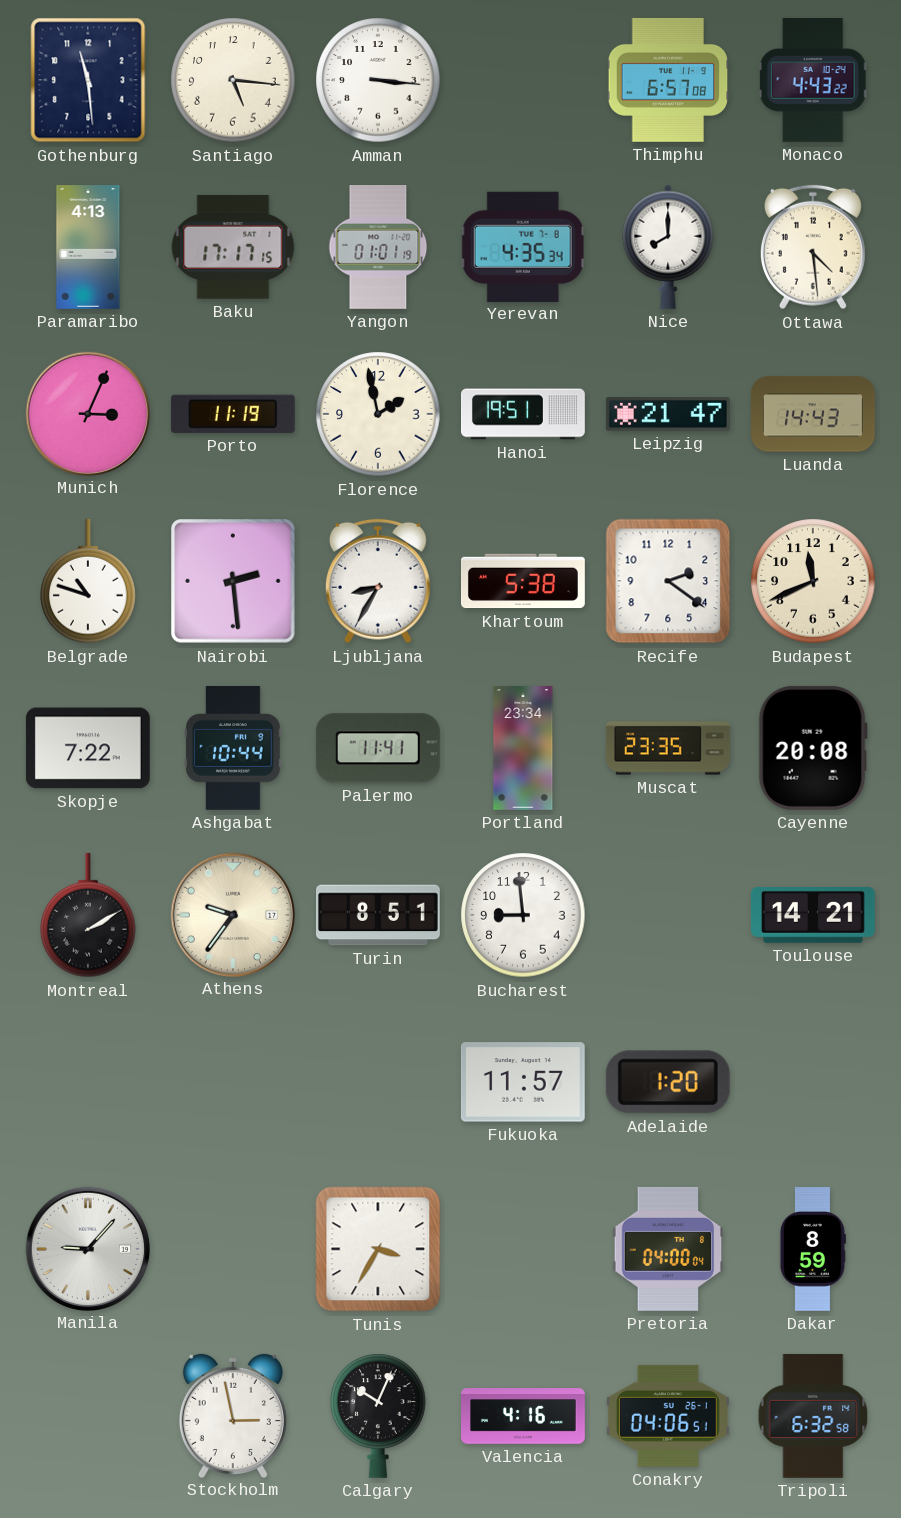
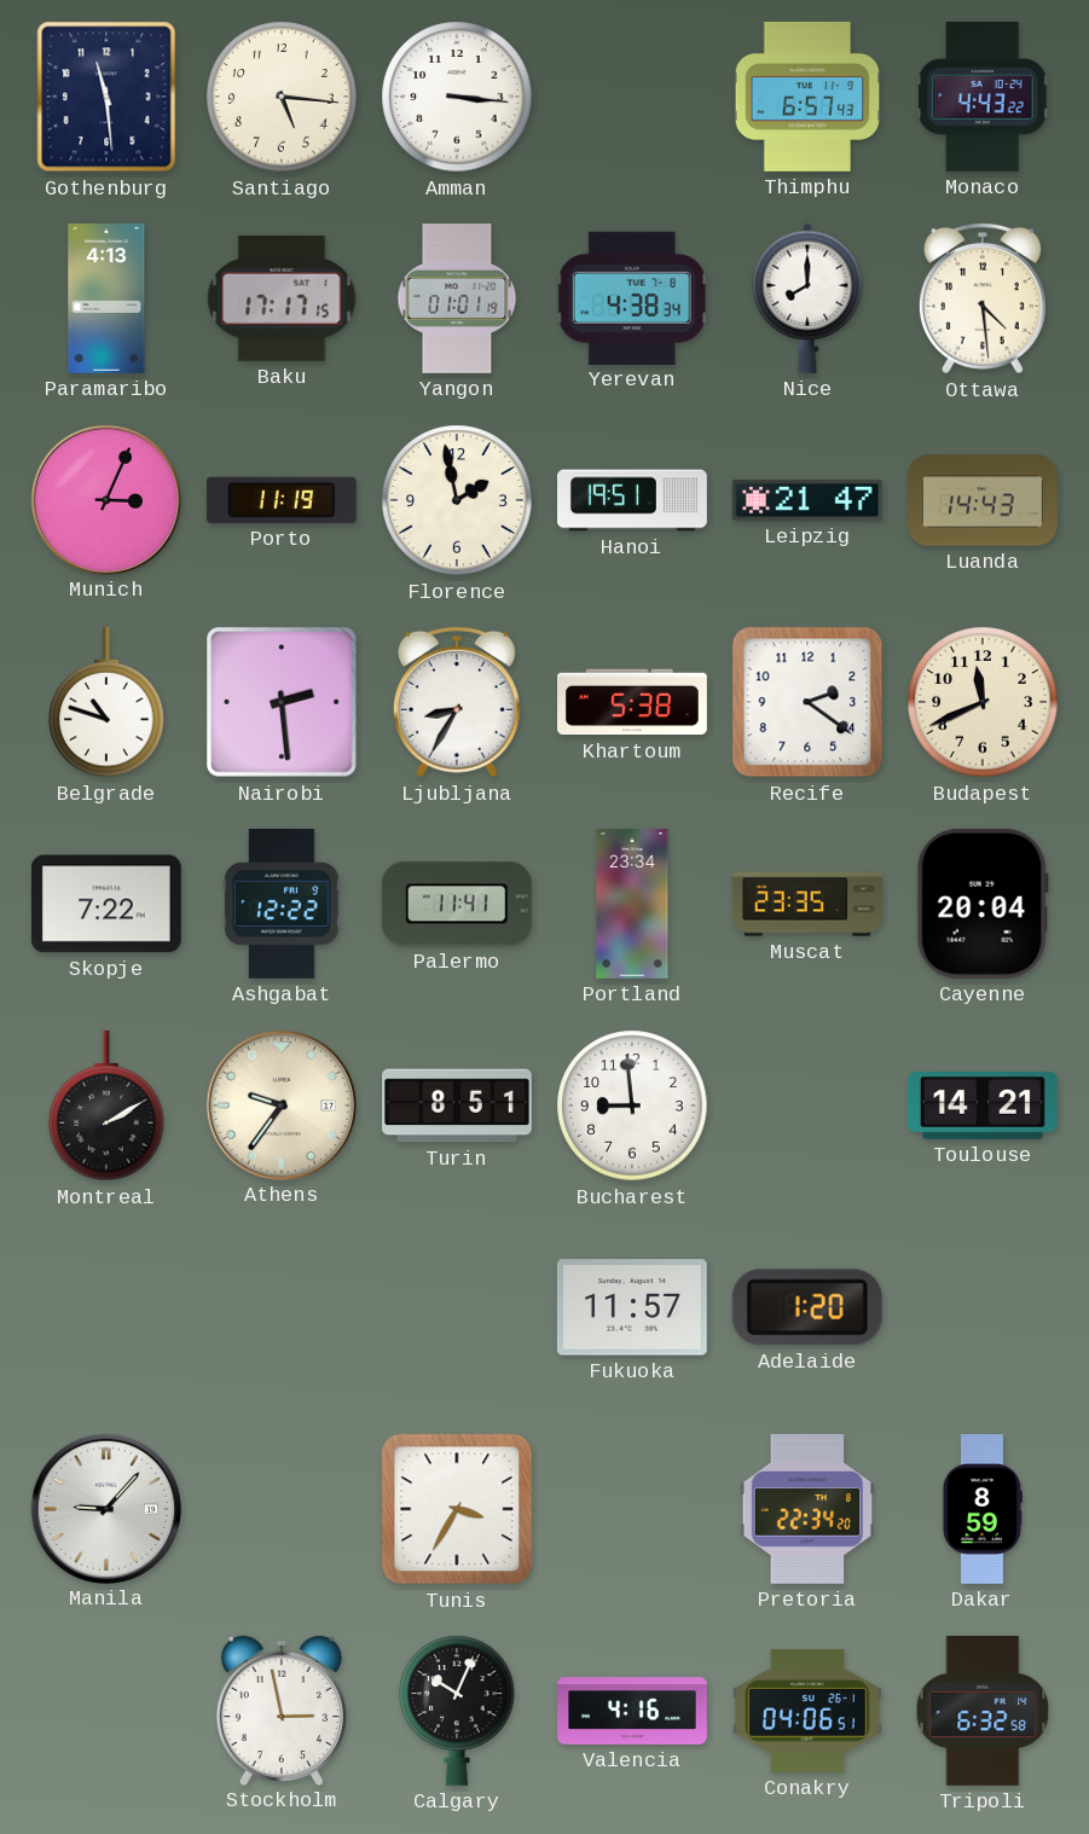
Thimphu: 6:57:08 -> 6:57:43 (807, 97)
Yerevan: 4:35 -> 4:38 (632, 297)
Ashgabat: 10:44 -> 12:22 (282, 904)
Cayenne: 20:08 -> 20:04 (983, 904)
Pretoria: 04:00 -> 22:34 (807, 1509)
